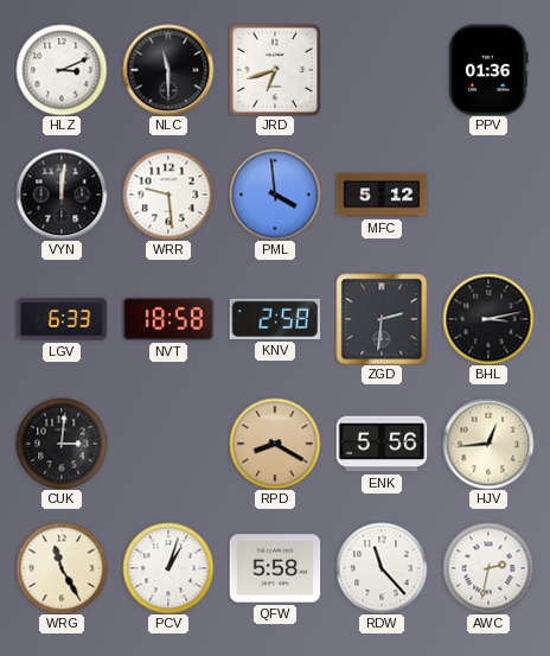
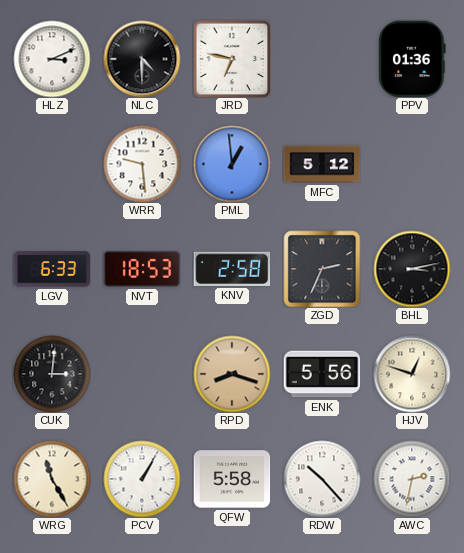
NLC: 11:30 -> 4:30 (142, 59)
JRD: 6:42 -> 6:47 (232, 59)
VYN: 12:01 -> none (62, 195)
PML: 3:59 -> 12:59 (232, 164)
NVT: 18:58 -> 18:53 (142, 269)
ZGD: 2:31 -> 2:34 (322, 269)
RPD: 8:20 -> 8:18 (232, 374)
HJV: 12:44 -> 12:48 (412, 374)
PCV: 1:03 -> 1:05 (142, 479)
RDW: 11:23 -> 10:23 (322, 479)
